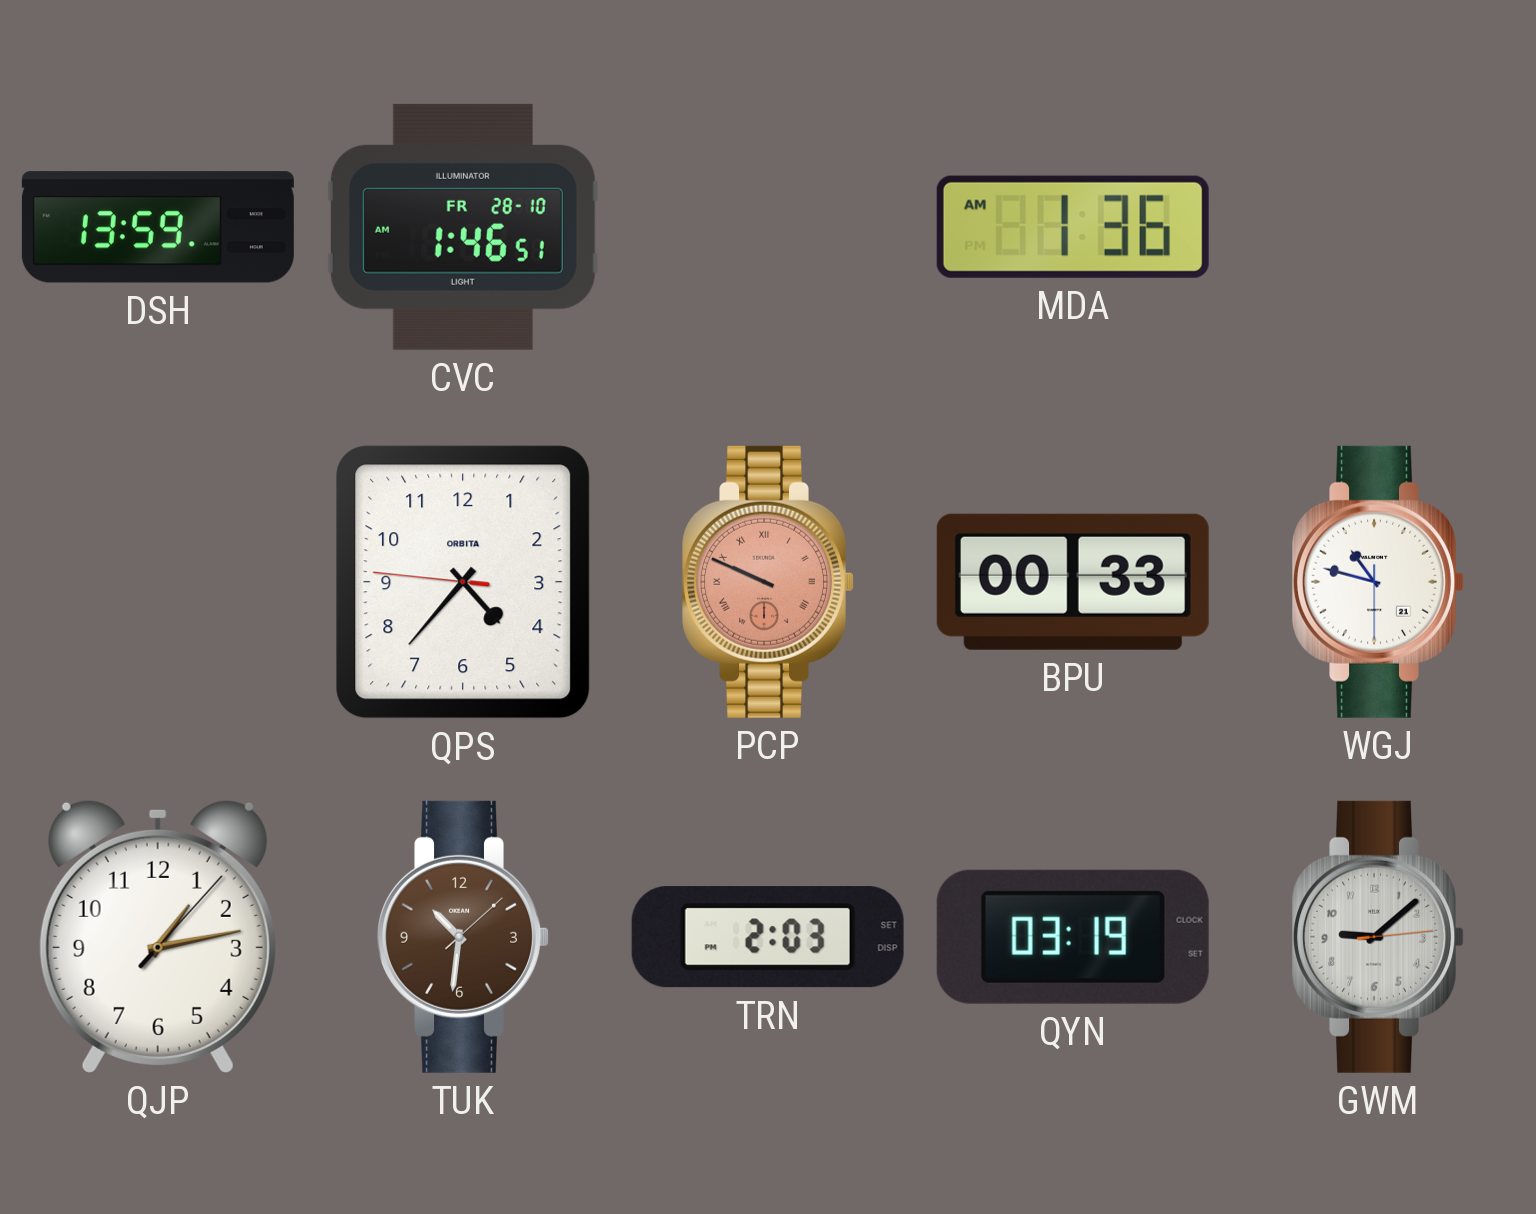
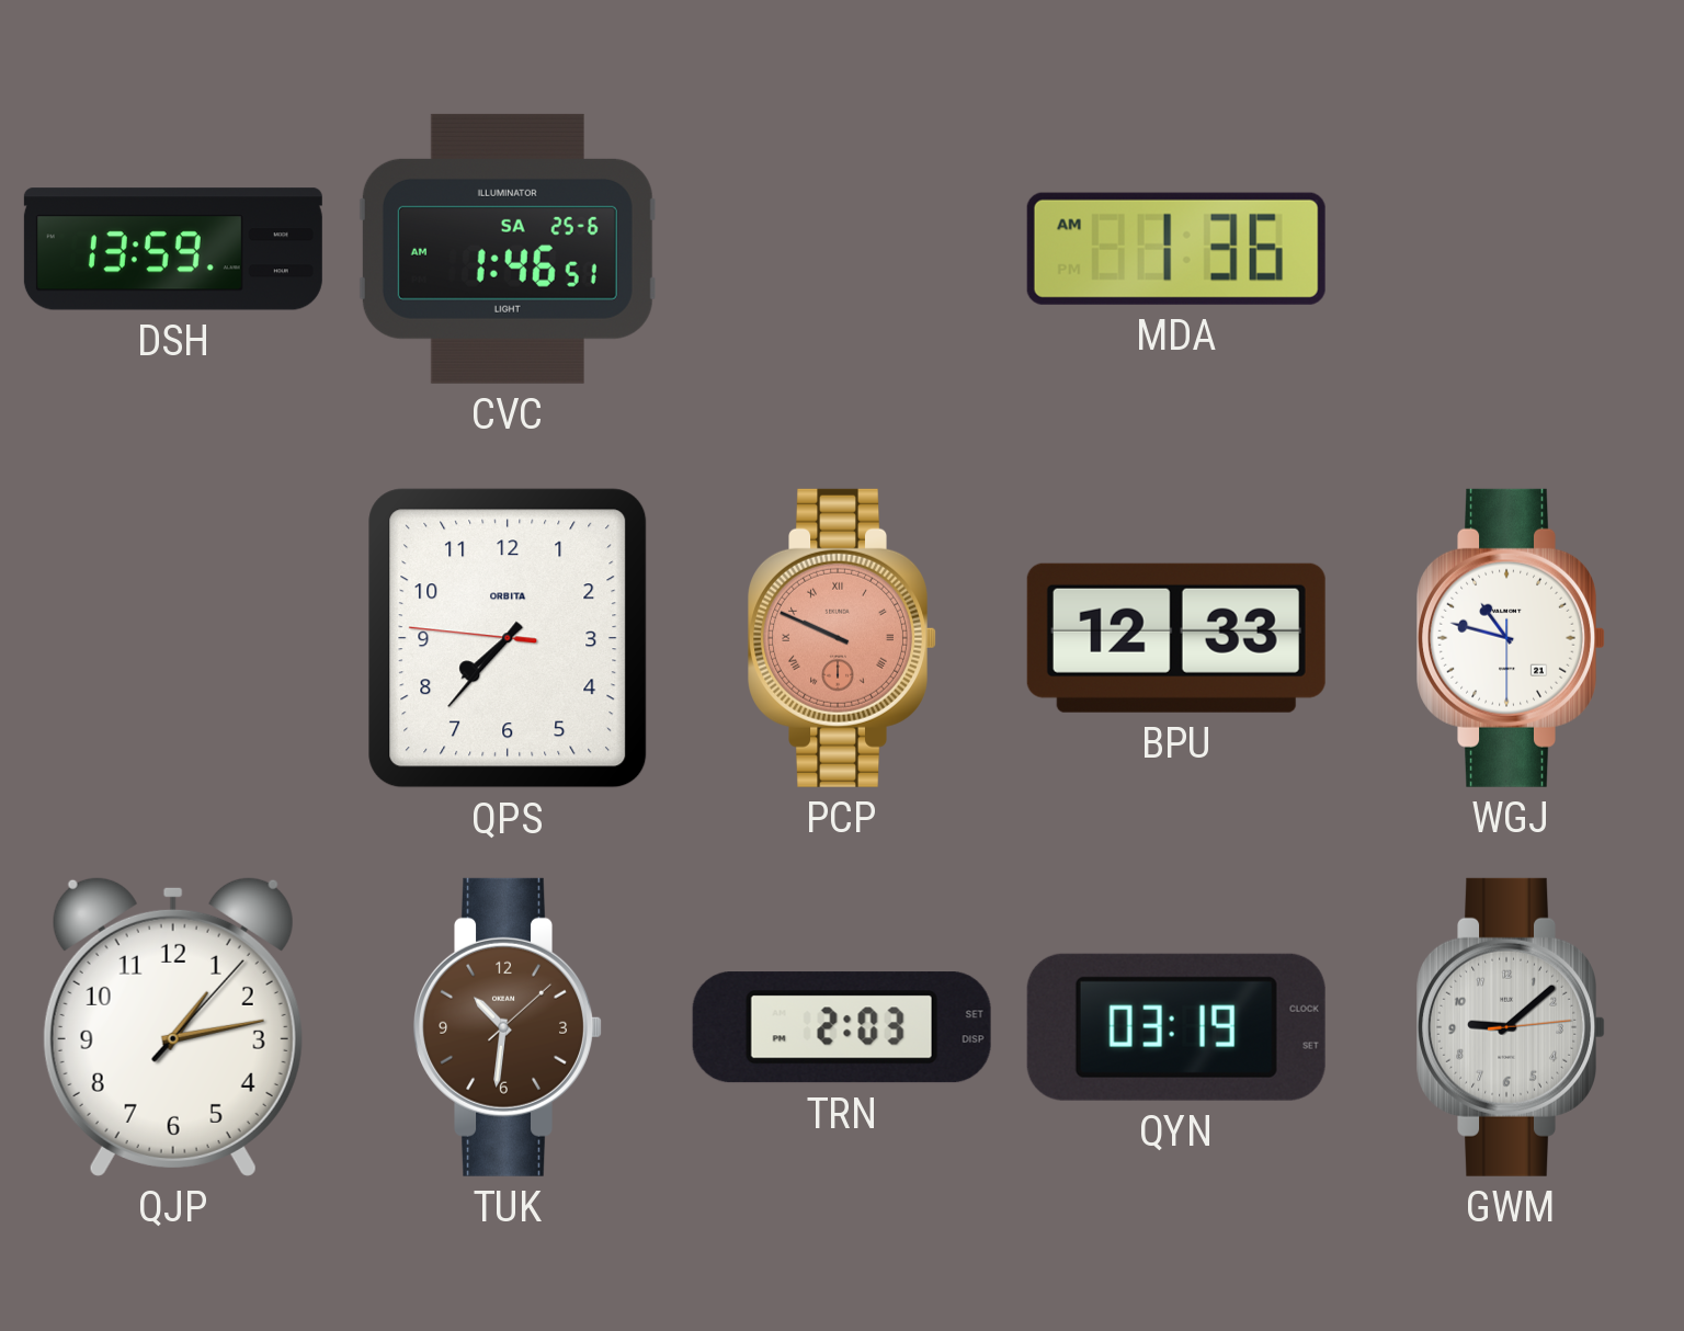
CVC date: FR 28-10 -> SA 25-6 (508, 249)
QPS: 4:36 -> 7:36 (508, 638)
BPU: 00:33 -> 12:33 (1176, 638)
